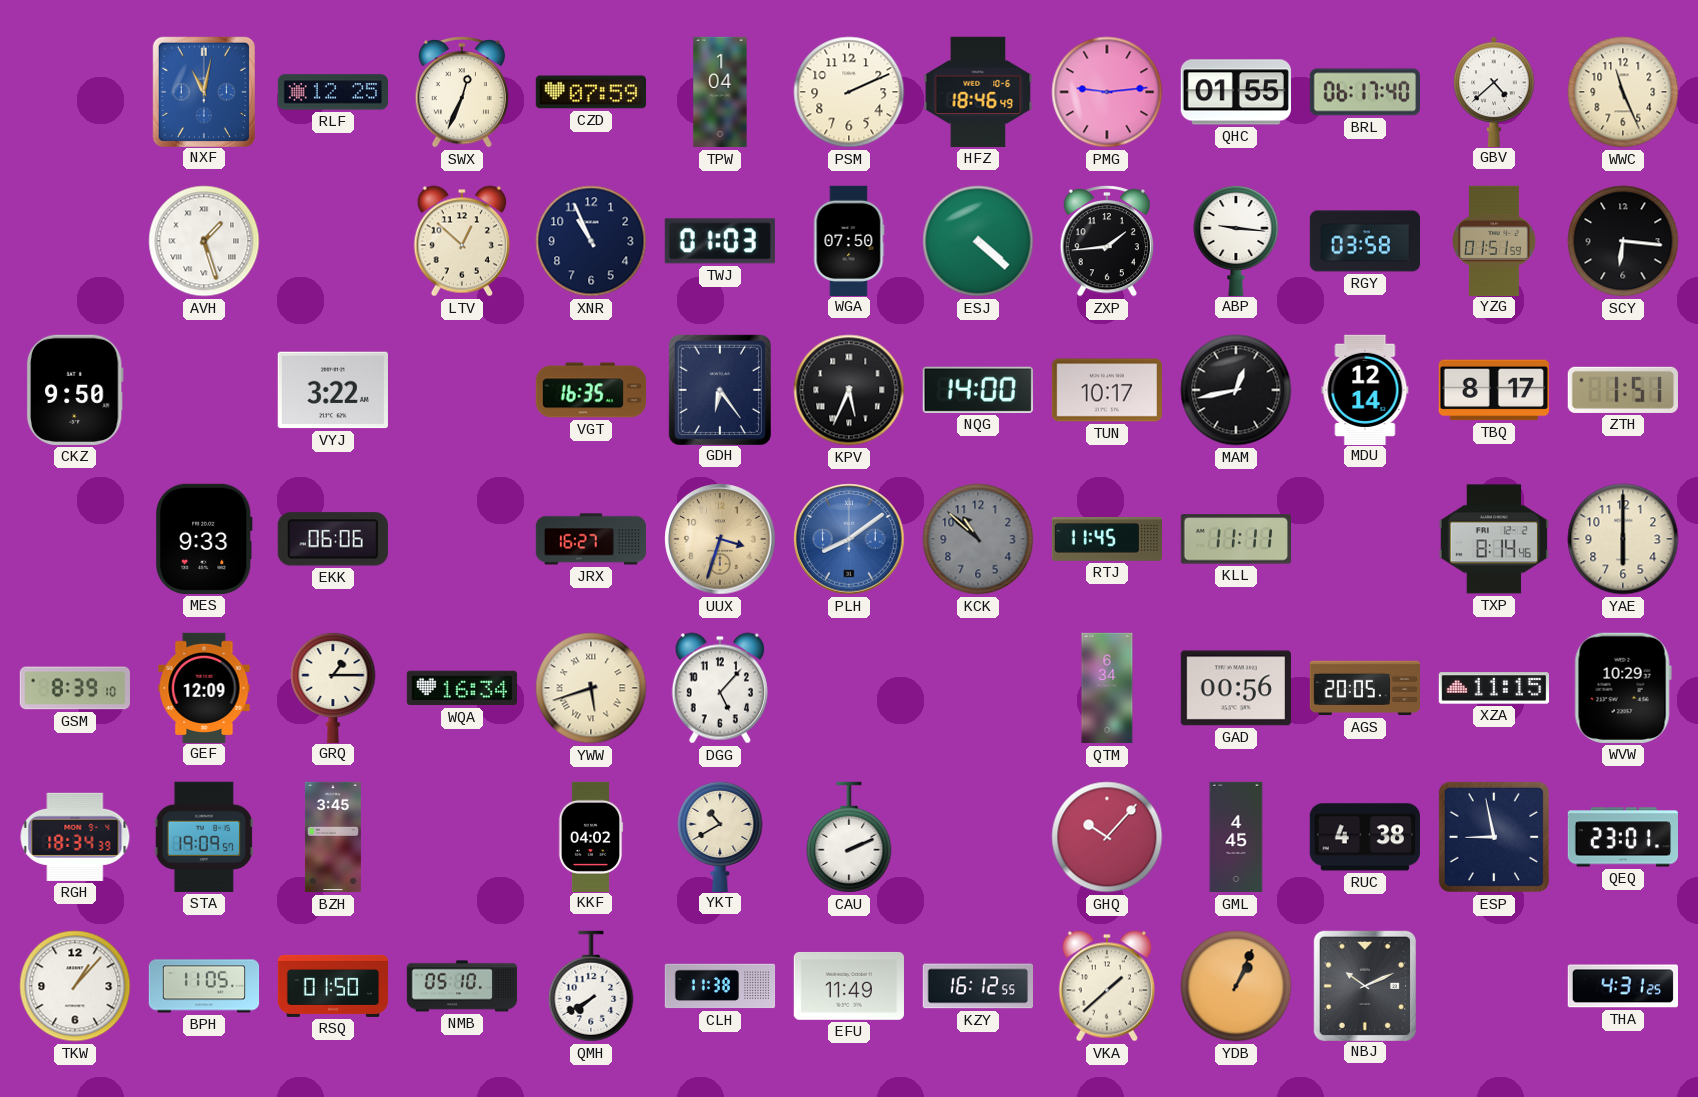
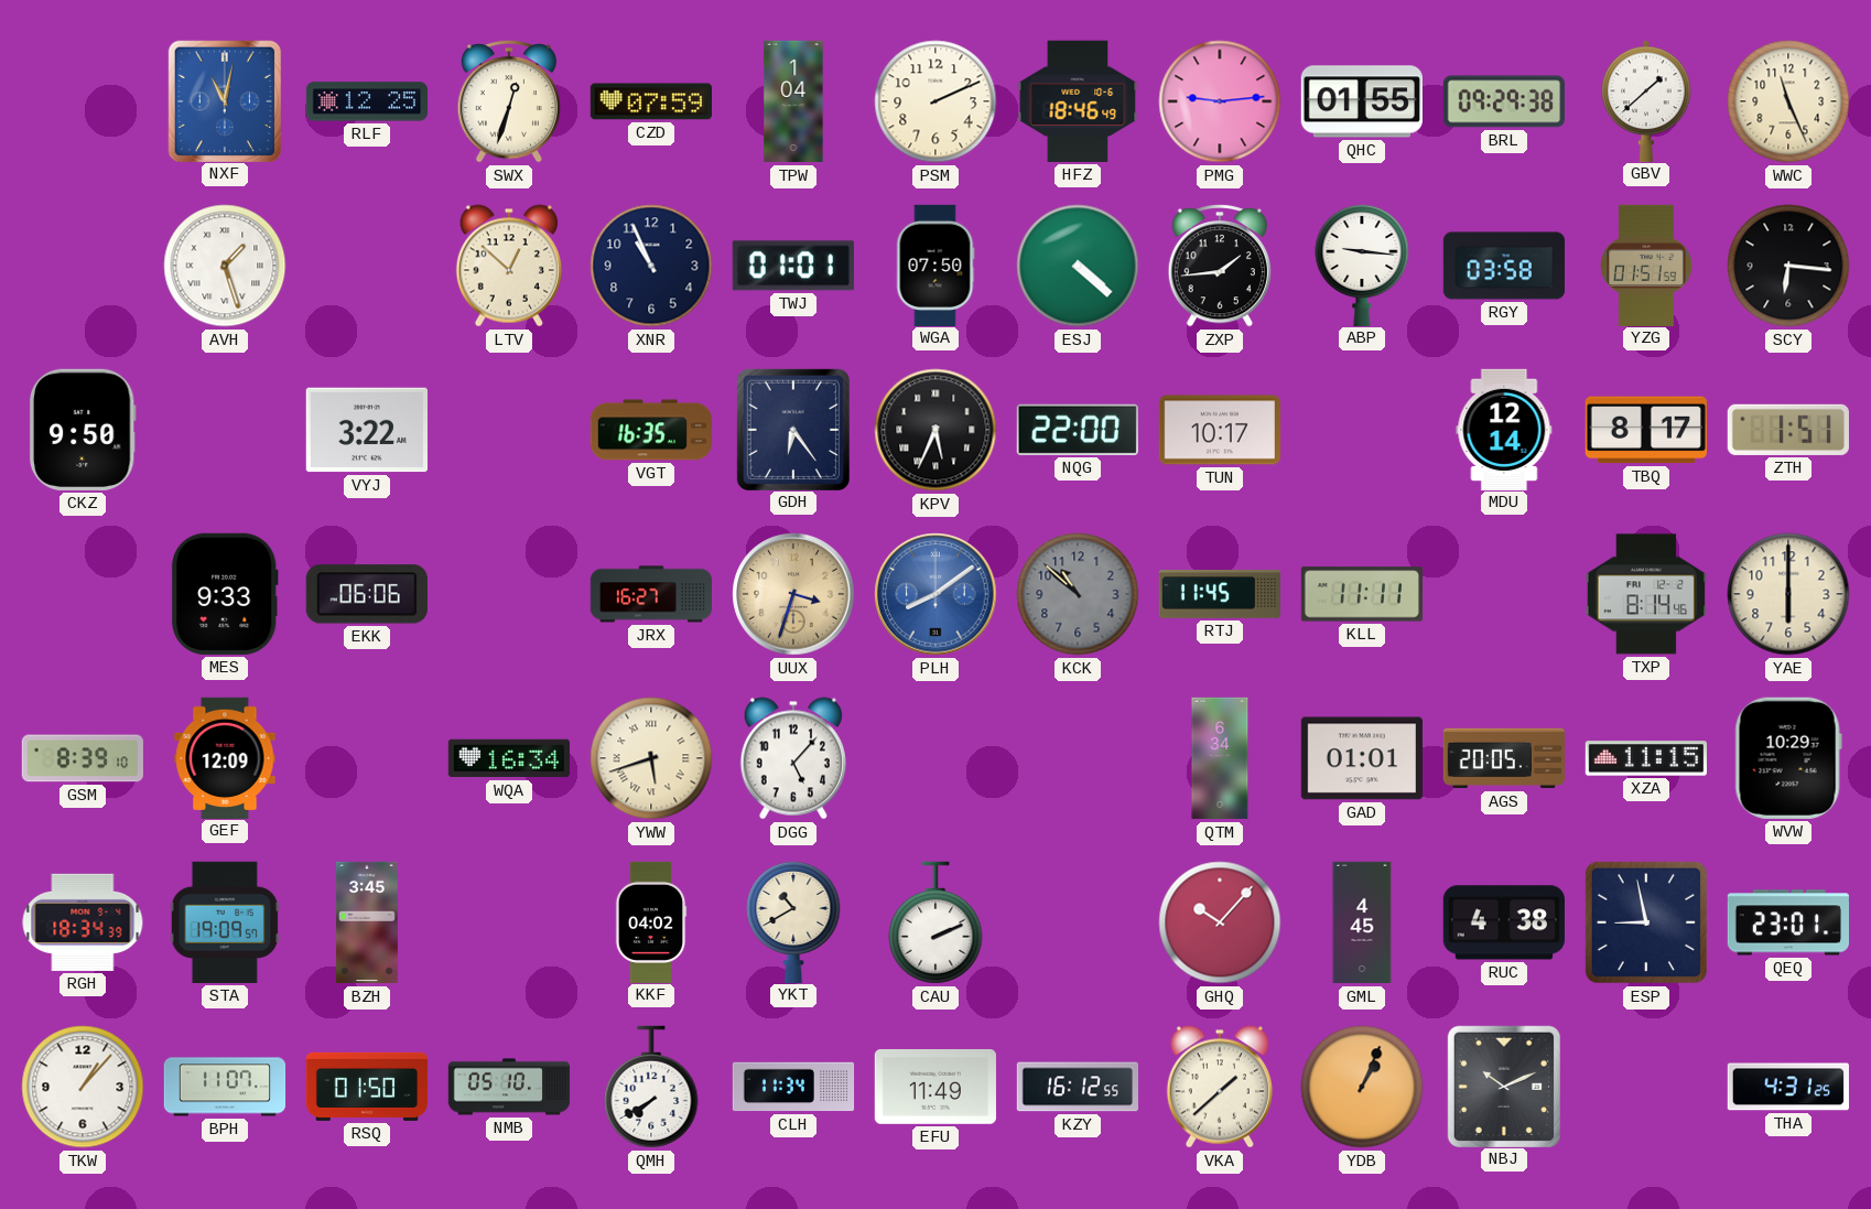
SWX: 12:34 -> 12:33 (508, 101)
BRL: 06:17 -> 09:29 (1503, 101)
GBV: 4:38 -> 1:38 (1646, 100)
TWJ: 01:03 -> 01:01 (793, 266)
NQG: 14:00 -> 22:00 (1078, 430)
MAM: 12:43 -> none (1236, 390)
GRQ: 1:15 -> none (333, 687)
GAD: 00:56 -> 01:01 (1361, 758)
BPH: 11:05 -> 11:07 (225, 1087)
CLH: 11:38 -> 11:34 (793, 1087)
